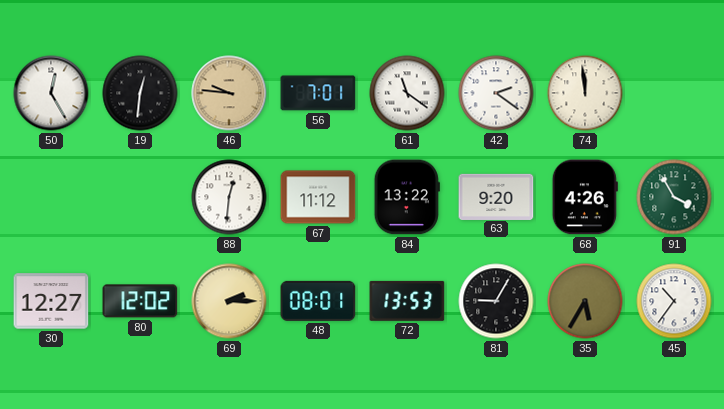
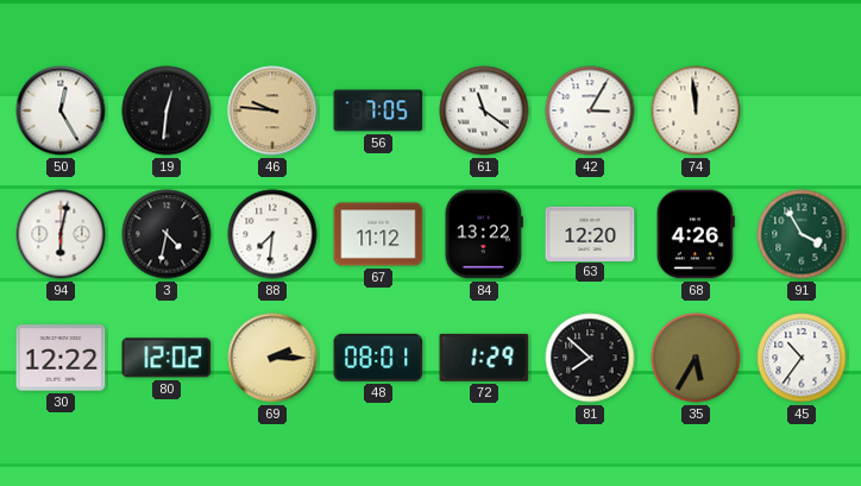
56: 7:01 -> 7:05 (378, 111)
42: 2:21 -> 3:05 (590, 111)
94: none -> 6:02 (61, 234)
3: none -> 4:32 (166, 234)
88: 12:31 -> 7:31 (272, 234)
63: 9:20 -> 12:20 (590, 233)
30: 12:27 -> 12:22 (61, 358)
72: 13:53 -> 1:29 (484, 358)
81: 9:05 -> 7:52 (590, 358)
